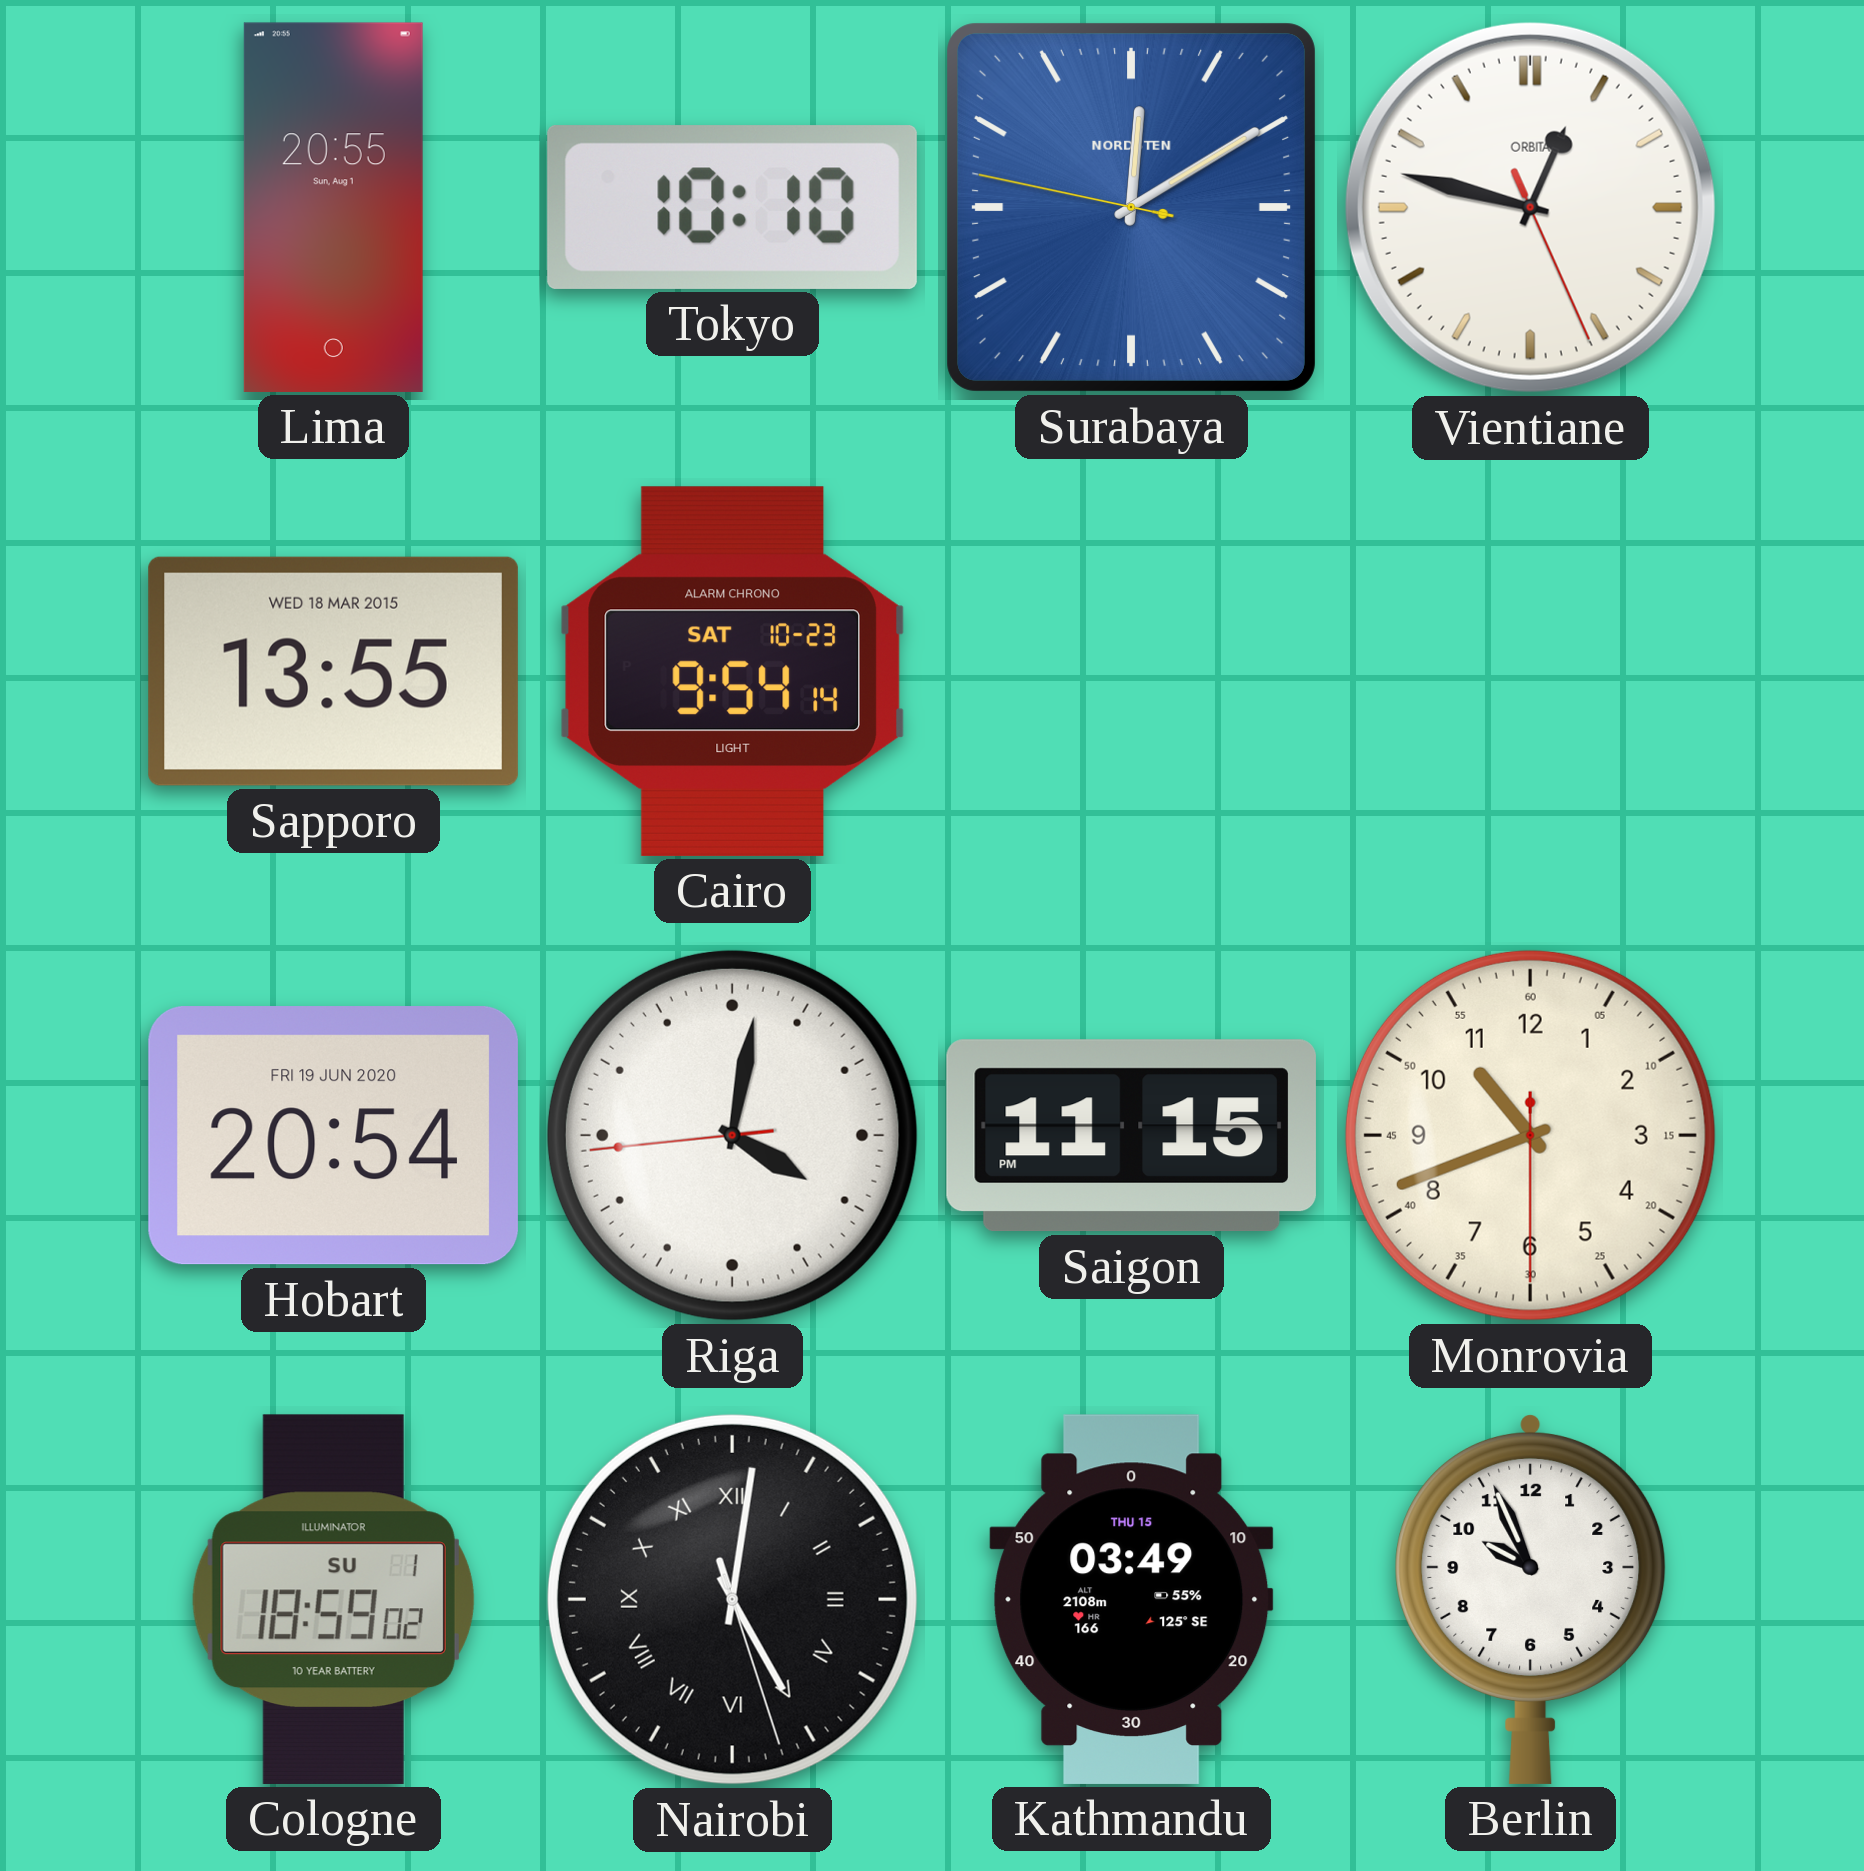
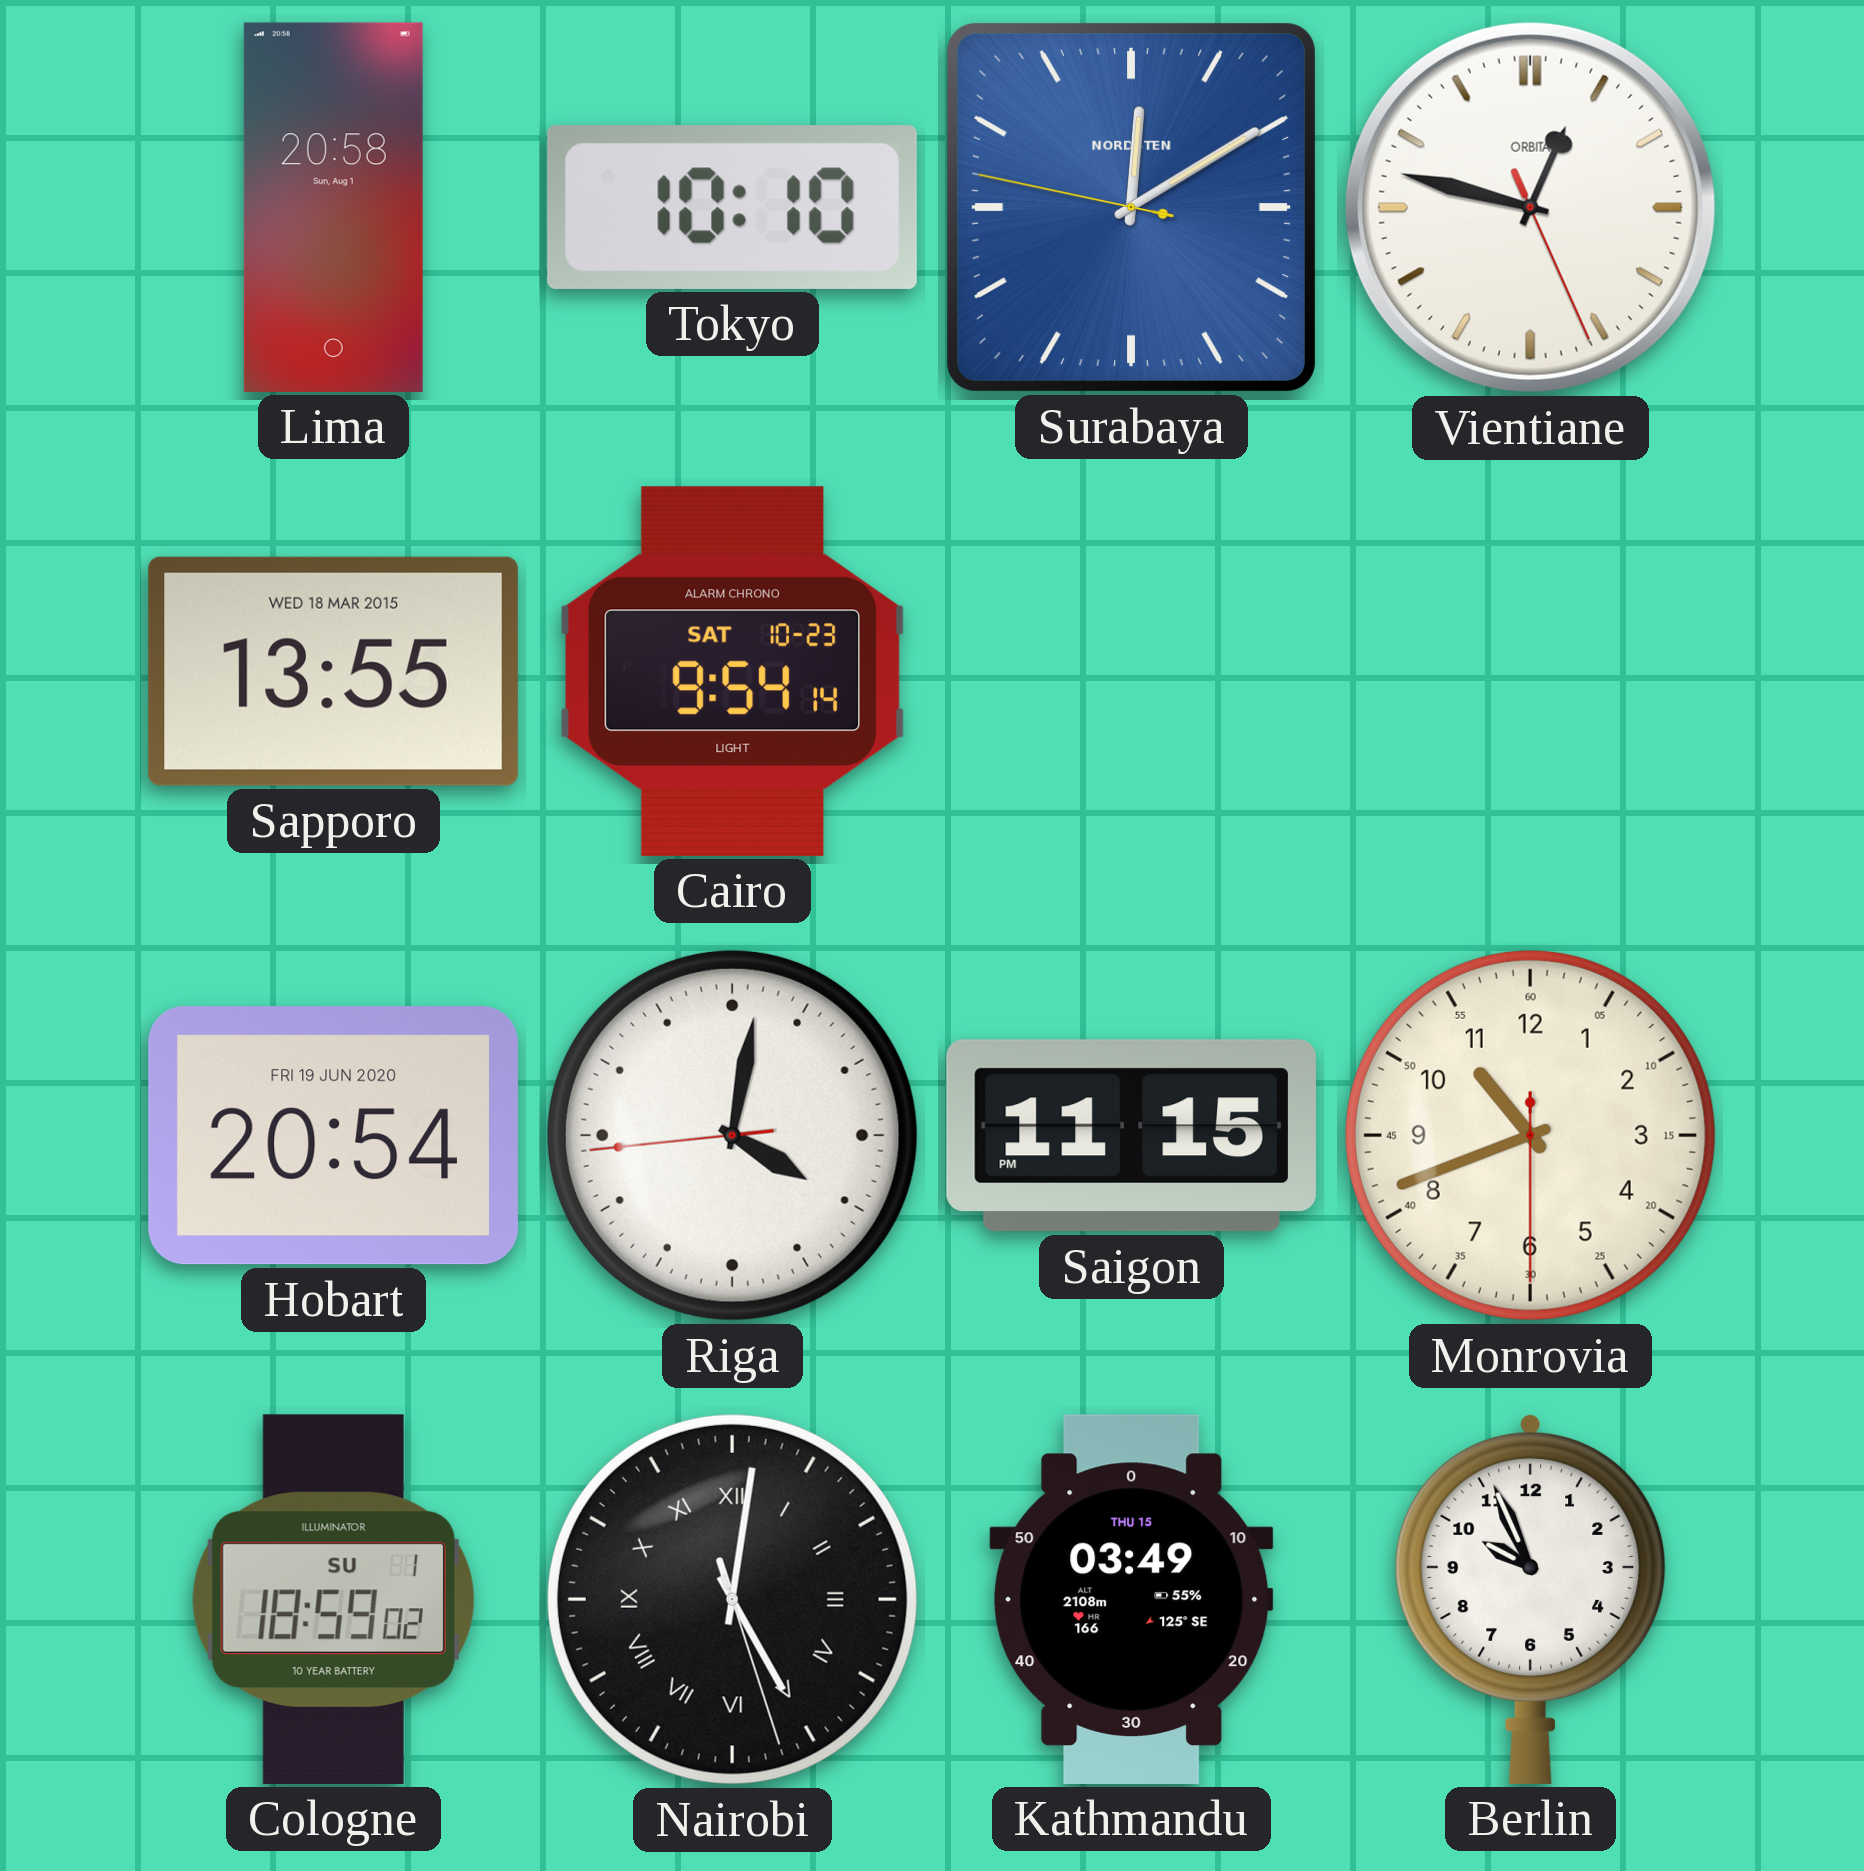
Lima: 20:55 -> 20:58 (333, 207)
